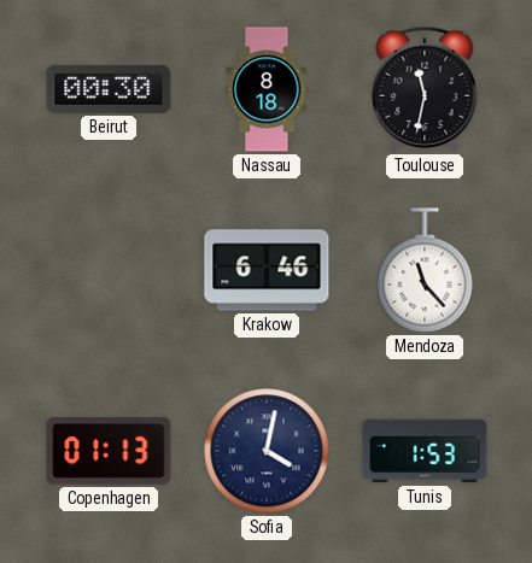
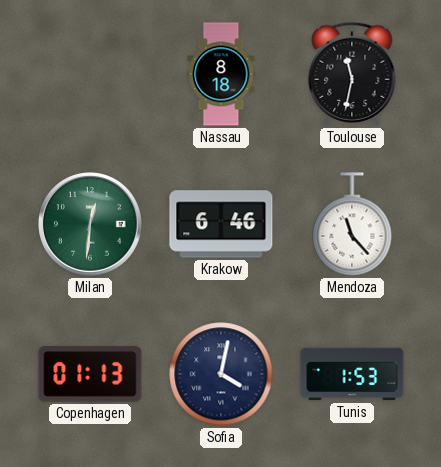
Beirut: 00:30 -> none (109, 89)
Milan: none -> 12:31 (91, 225)
